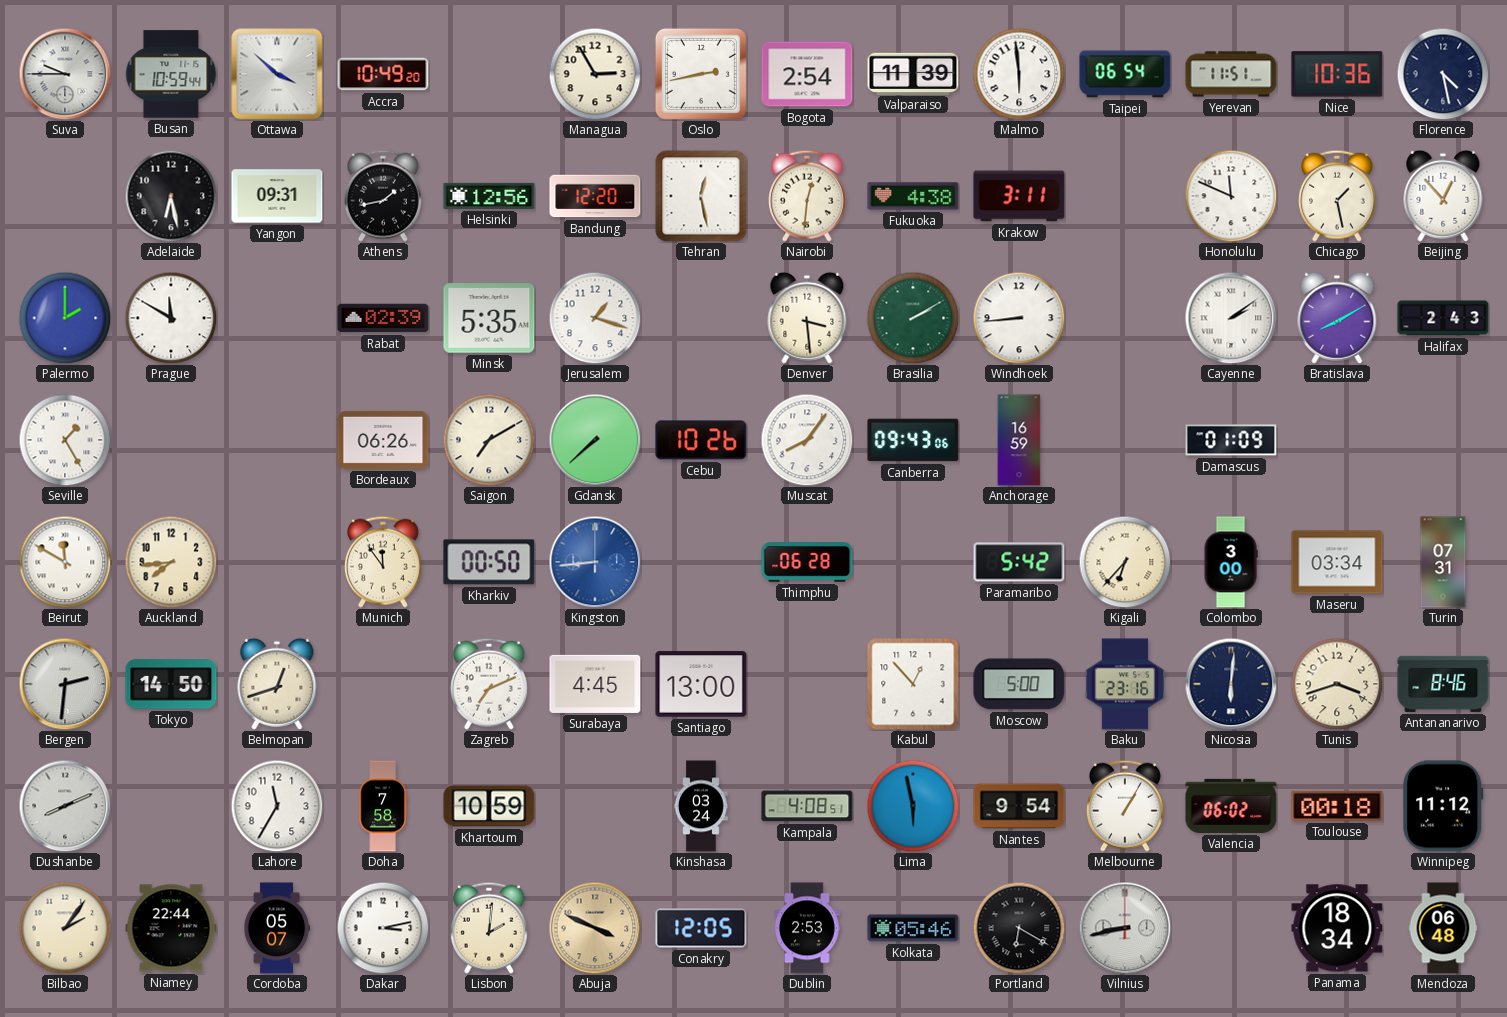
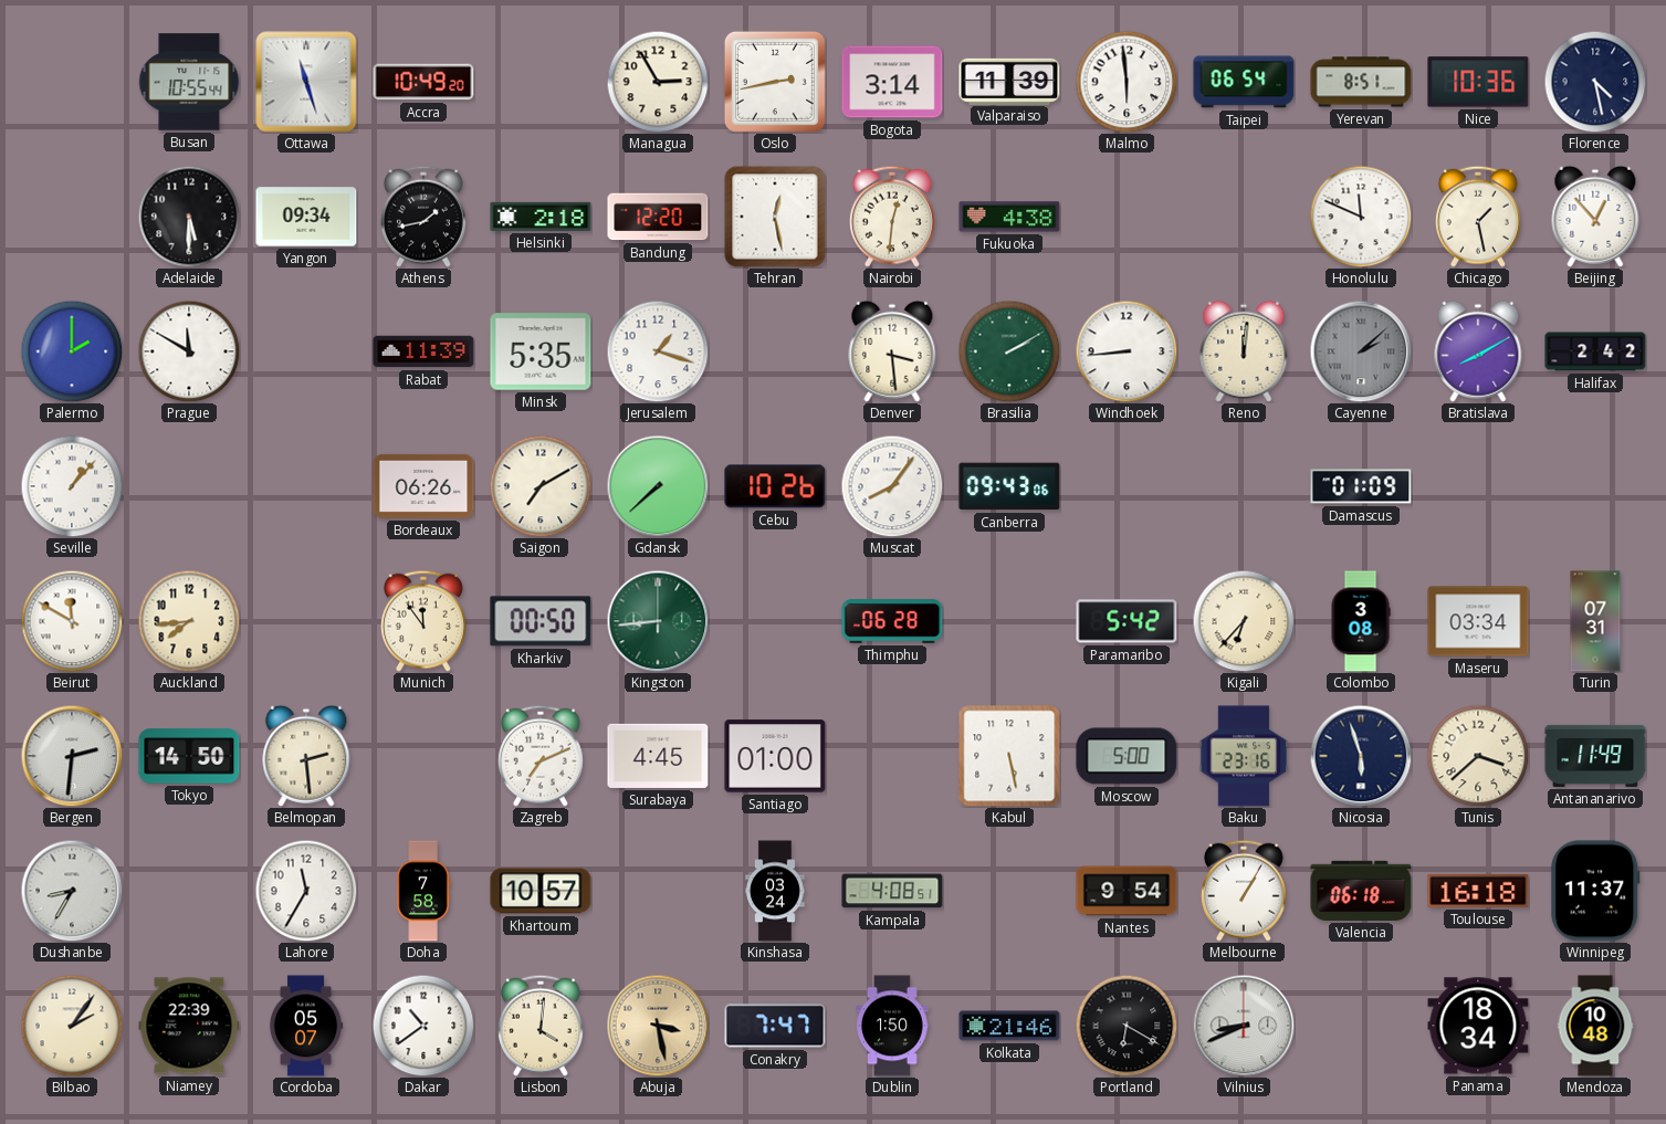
Suva: 9:45 -> none (65, 74)
Busan: 10:59 -> 10:55 (189, 82)
Ottawa: 3:52 -> 11:27 (306, 82)
Bogota: 2:54 -> 3:14 (892, 82)
Yerevan: 11:51 -> 8:51 (1361, 82)
Adelaide: 6:28 -> 5:30 (189, 217)
Yangon: 09:31 -> 09:34 (306, 217)
Helsinki: 12:56 -> 2:18 (541, 217)
Krakow: 3:11 -> none (1019, 196)
Rabat: 02:39 -> 11:39 (423, 351)
Reno: none -> 12:01 (1244, 351)
Cayenne: 2:09 -> 2:08 (1361, 351)
Cayenne dial: white -> grey (1361, 351)
Halifax: 2:43 -> 2:42 (1595, 351)
Seville: 1:25 -> 1:07 (72, 486)
Anchorage: 16:59 -> none (1019, 440)
Kingston dial: blue -> green (658, 621)
Colombo: 3:00 -> 3:08 (1361, 621)
Belmopan: 12:42 -> 2:29 (306, 756)
Santiago: 13:00 -> 01:00 (775, 756)
Kabul: 12:53 -> 5:28 (1009, 756)
Nicosia: 6:01 -> 5:57 (1361, 756)
Tunis: 3:42 -> 3:38 (1478, 756)
Antananarivo: 8:46 -> 11:49 (1595, 756)
Dushanbe: 8:11 -> 8:35 (72, 891)
Khartoum: 10:59 -> 10:57 (541, 891)
Lima: 5:58 -> none (913, 806)
Valencia: 06:02 -> 06:18 (1361, 891)
Toulouse: 00:18 -> 16:18 (1478, 891)
Winnipeg: 11:12 -> 11:37 (1595, 891)
Niamey: 22:44 -> 22:39 (189, 1026)
Dakar: 3:13 -> 10:39 (423, 1026)
Lisbon: 2:01 -> 4:01 (541, 1026)
Abuja: 3:49 -> 3:28 (658, 1026)
Conakry: 12:05 -> 7:47 (775, 1026)
Dublin: 2:53 -> 1:50 (892, 1026)
Kolkata: 05:46 -> 21:46 (1009, 1026)
Vilnius: 8:43 -> 8:41 (1244, 1026)
Mendoza: 06:48 -> 10:48 (1595, 1026)
